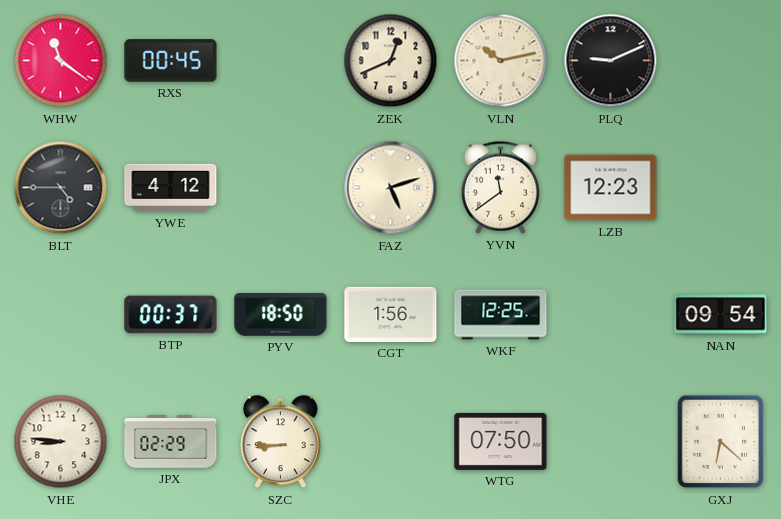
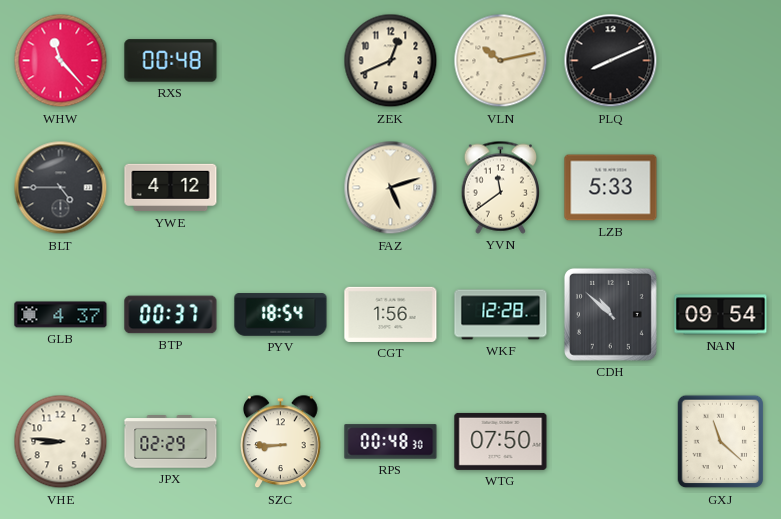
WHW: 11:21 -> 11:23 (61, 61)
RXS: 00:45 -> 00:48 (171, 61)
PLQ: 9:11 -> 8:11 (611, 61)
LZB: 12:23 -> 5:33 (611, 188)
GLB: none -> 4:37 (61, 315)
PYV: 18:50 -> 18:54 (281, 315)
WKF: 12:25 -> 12:28 (501, 315)
CDH: none -> 10:52 (610, 314)
RPS: none -> 00:48 (391, 442)
GXJ: 6:22 -> 11:22 (721, 442)
